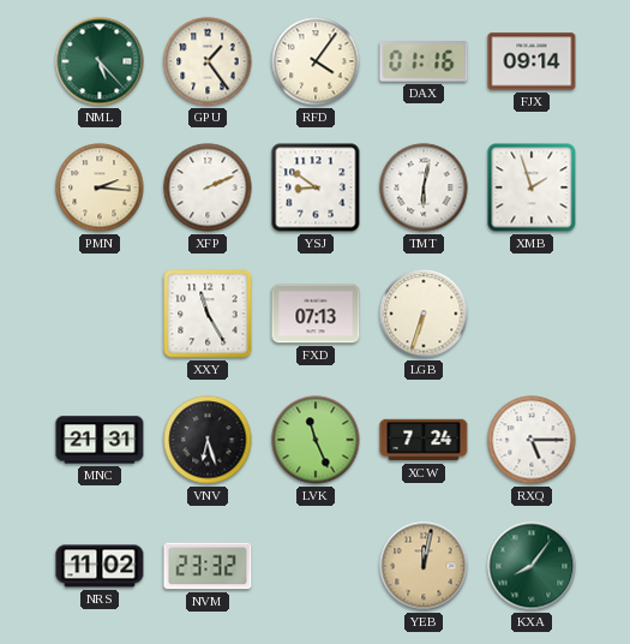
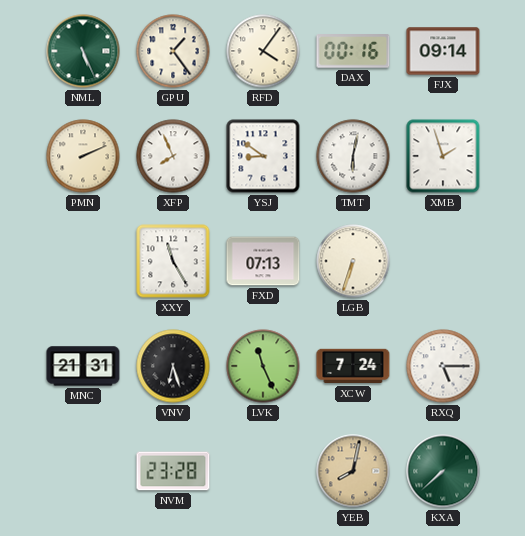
NML: 5:23 -> 5:26 (83, 51)
DAX: 01:16 -> 00:16 (353, 52)
PMN: 2:16 -> 2:11 (83, 156)
XFP: 2:11 -> 7:56 (173, 156)
NRS: 11:02 -> none (100, 566)
NVM: 23:32 -> 23:28 (173, 471)
YEB: 12:02 -> 8:02 (353, 471)
KXA: 8:06 -> 7:38 (443, 471)
